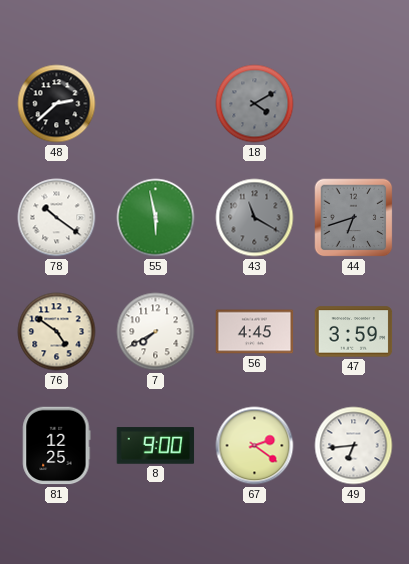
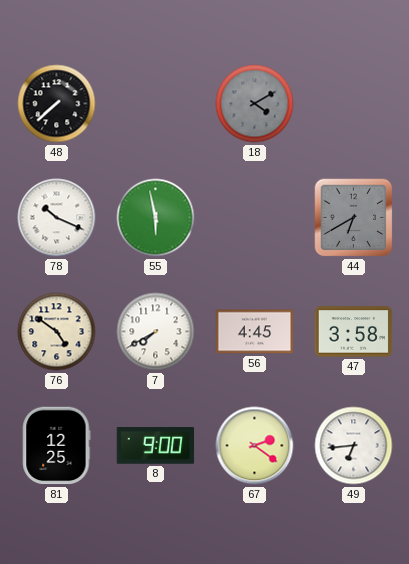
48: 2:38 -> 7:38 (57, 104)
78: 10:21 -> 10:19 (57, 218)
43: 11:20 -> none (255, 218)
44: 6:42 -> 6:40 (354, 218)
47: 3:59 -> 3:58 (354, 332)
